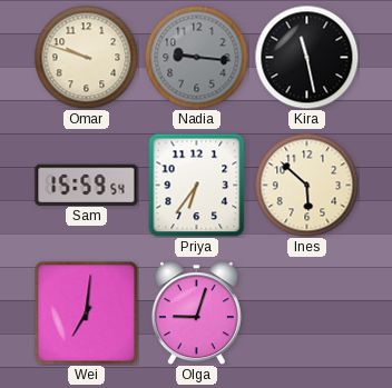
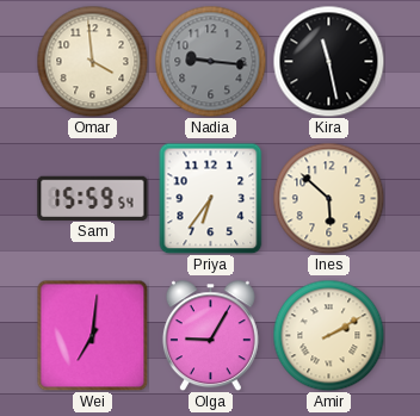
Omar: 9:48 -> 3:59 (92, 61)
Olga: 9:03 -> 9:05 (210, 335)
Amir: none -> 2:10 (328, 335)
